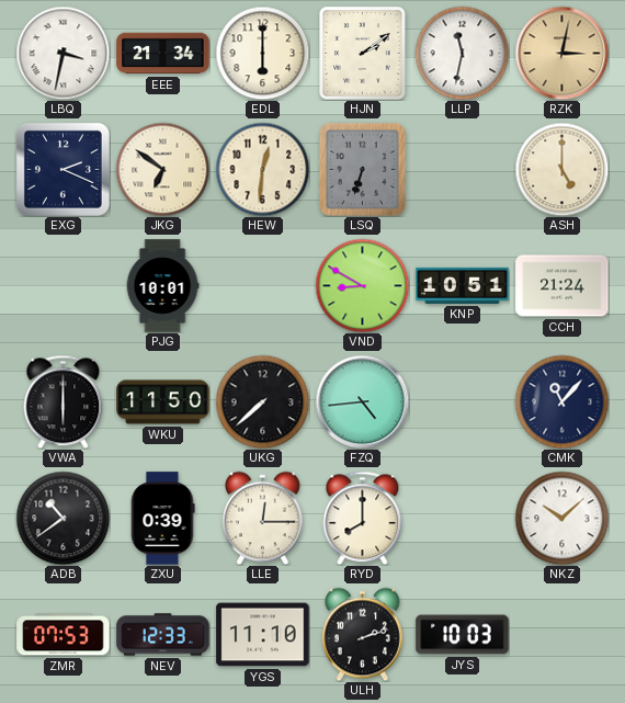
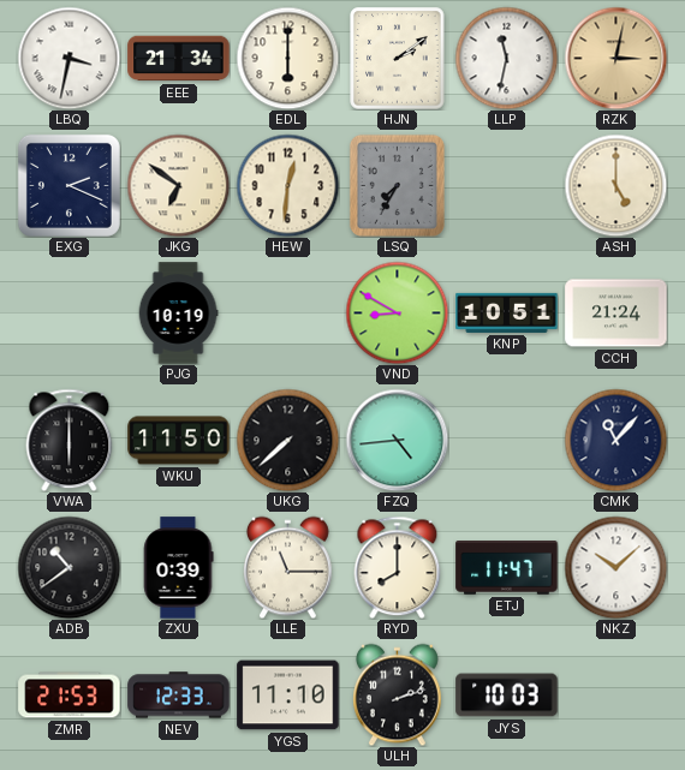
LSQ: 6:33 -> 7:35 (397, 185)
PJG: 10:01 -> 10:19 (178, 314)
LLE: 12:15 -> 11:15 (288, 567)
ETJ: none -> 11:47 (507, 568)
ZMR: 07:53 -> 21:53 (70, 696)
